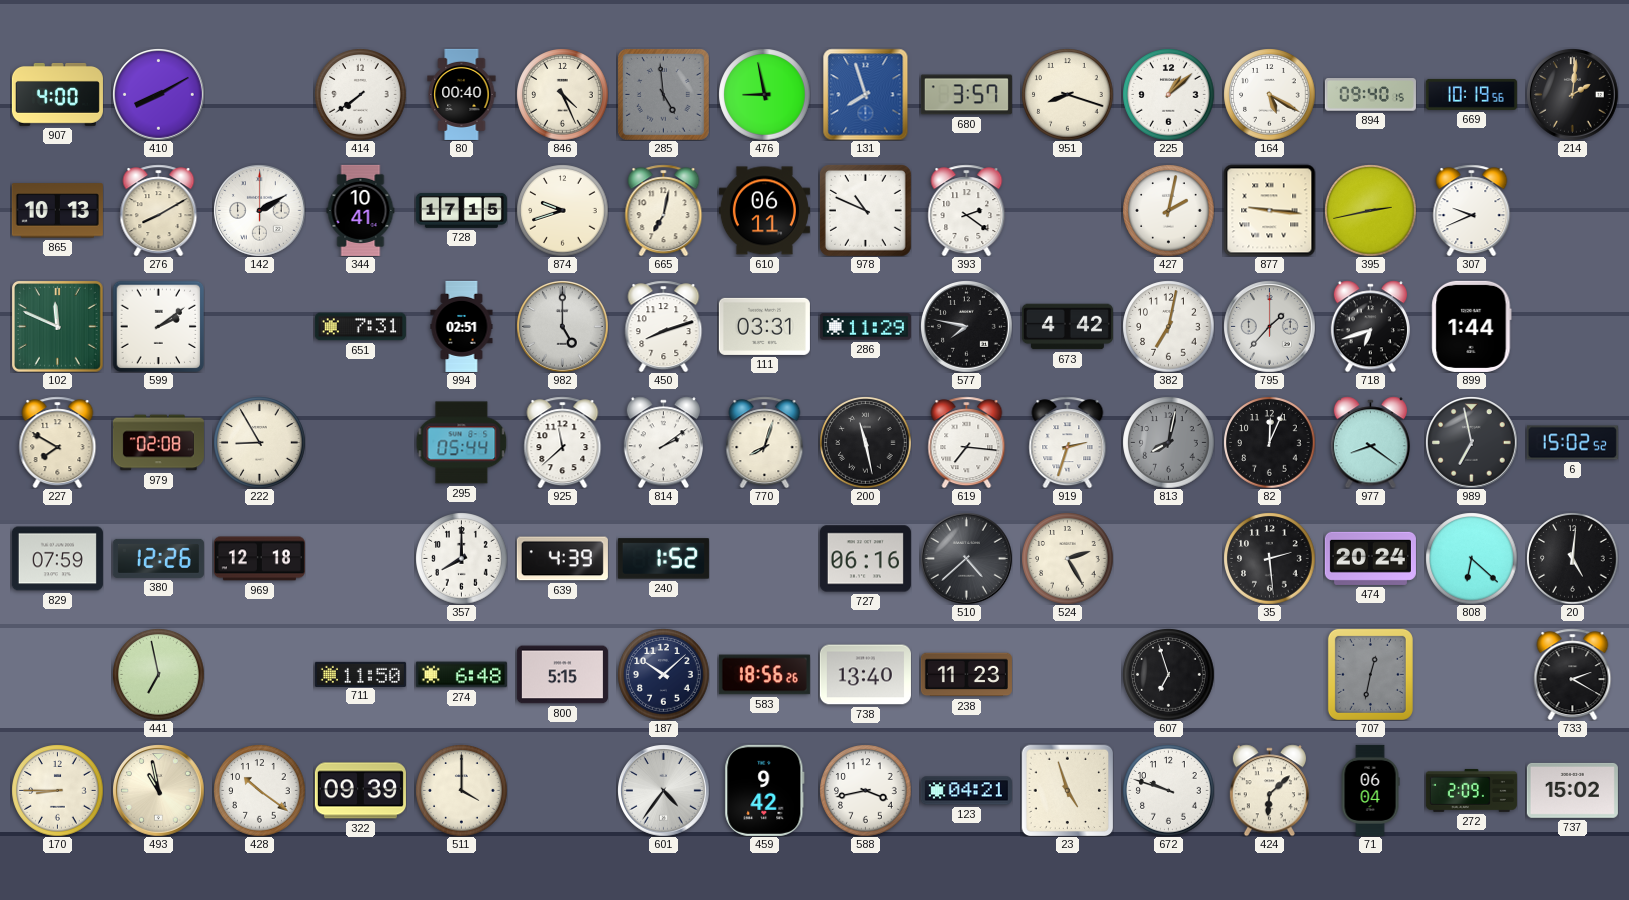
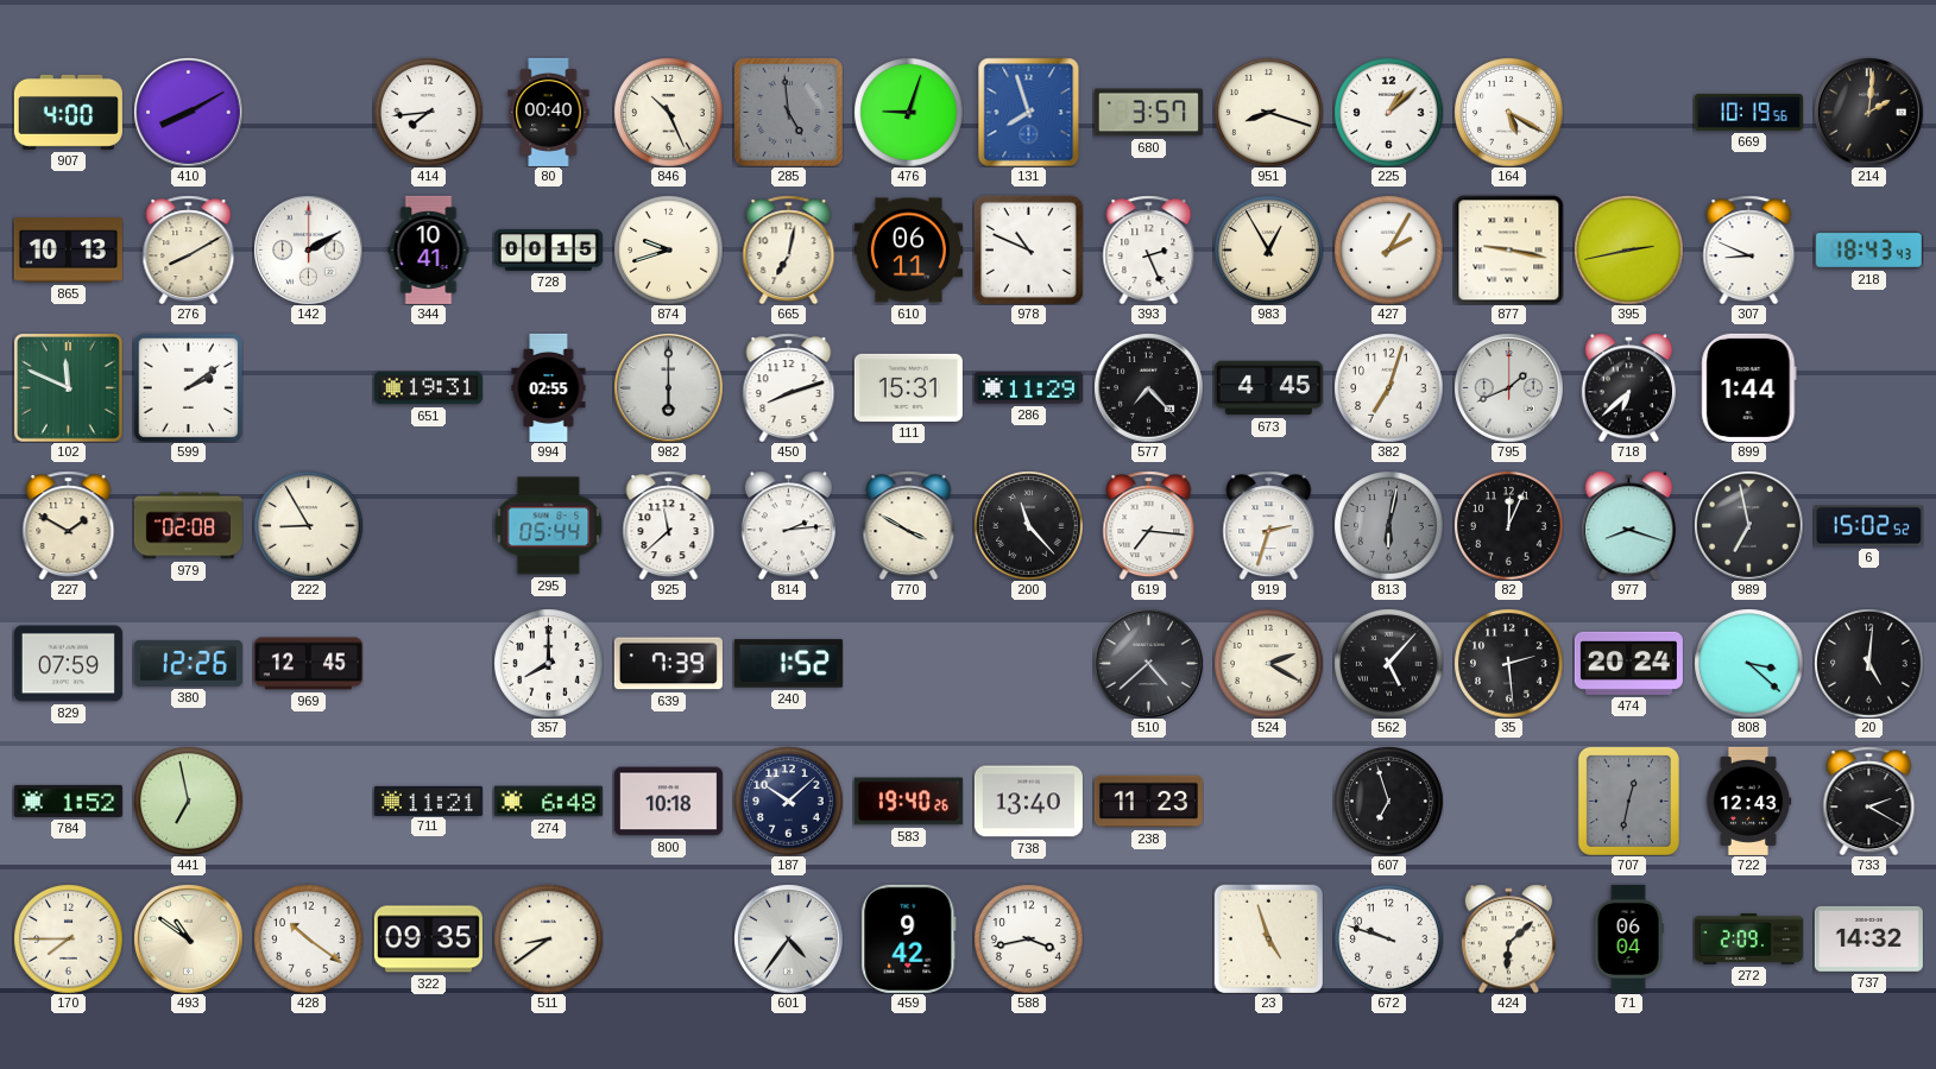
414: 7:39 -> 7:44 (428, 112)
846: 4:26 -> 10:26 (668, 112)
476: 8:58 -> 9:03 (908, 112)
894: 09:40 -> none (1370, 95)
728: 17:15 -> 00:15 (548, 249)
393: 2:21 -> 2:26 (1149, 249)
983: none -> 12:55 (1268, 249)
427: 2:02 -> 2:05 (1388, 249)
877: 9:16 -> 9:17 (1508, 249)
307: 9:41 -> 8:49 (1749, 249)
218: none -> 18:43 (1868, 249)
651: 7:31 -> 19:31 (428, 388)
994: 02:51 -> 02:55 (549, 387)
982: 5:00 -> 6:00 (669, 388)
111: 03:31 -> 15:31 (908, 387)
577: 7:47 -> 7:23 (1149, 388)
673: 4:42 -> 4:45 (1268, 388)
382: 7:02 -> 7:03 (1388, 387)
795: 1:37 -> 1:41 (1509, 388)
718: 6:42 -> 6:38 (1628, 387)
227: 7:50 -> 1:50 (69, 525)
814: 2:09 -> 2:14 (788, 525)
770: 8:03 -> 3:50 (909, 525)
200: 11:28 -> 11:23 (1028, 525)
813: 8:02 -> 6:02 (1388, 525)
977: 8:21 -> 8:18 (1628, 525)
969: 12:18 -> 12:45 (308, 664)
639: 4:39 -> 7:39 (668, 664)
727: 06:16 -> none (865, 559)
524: 2:25 -> 2:20 (1268, 663)
562: none -> 5:07 (1388, 663)
808: 6:22 -> 3:22 (1748, 663)
784: none -> 1:52 (68, 801)
711: 11:50 -> 11:21 (428, 801)
800: 5:15 -> 10:18 (668, 802)
583: 18:56 -> 19:40 (908, 802)
722: none -> 12:43 (1748, 801)
170: 8:45 -> 7:45 (68, 938)
493: 10:58 -> 10:51 (189, 940)
322: 09:39 -> 09:35 (428, 940)
511: 4:00 -> 8:39 (548, 938)
123: 04:21 -> none (966, 791)
737: 15:02 -> 14:32 (1868, 938)
